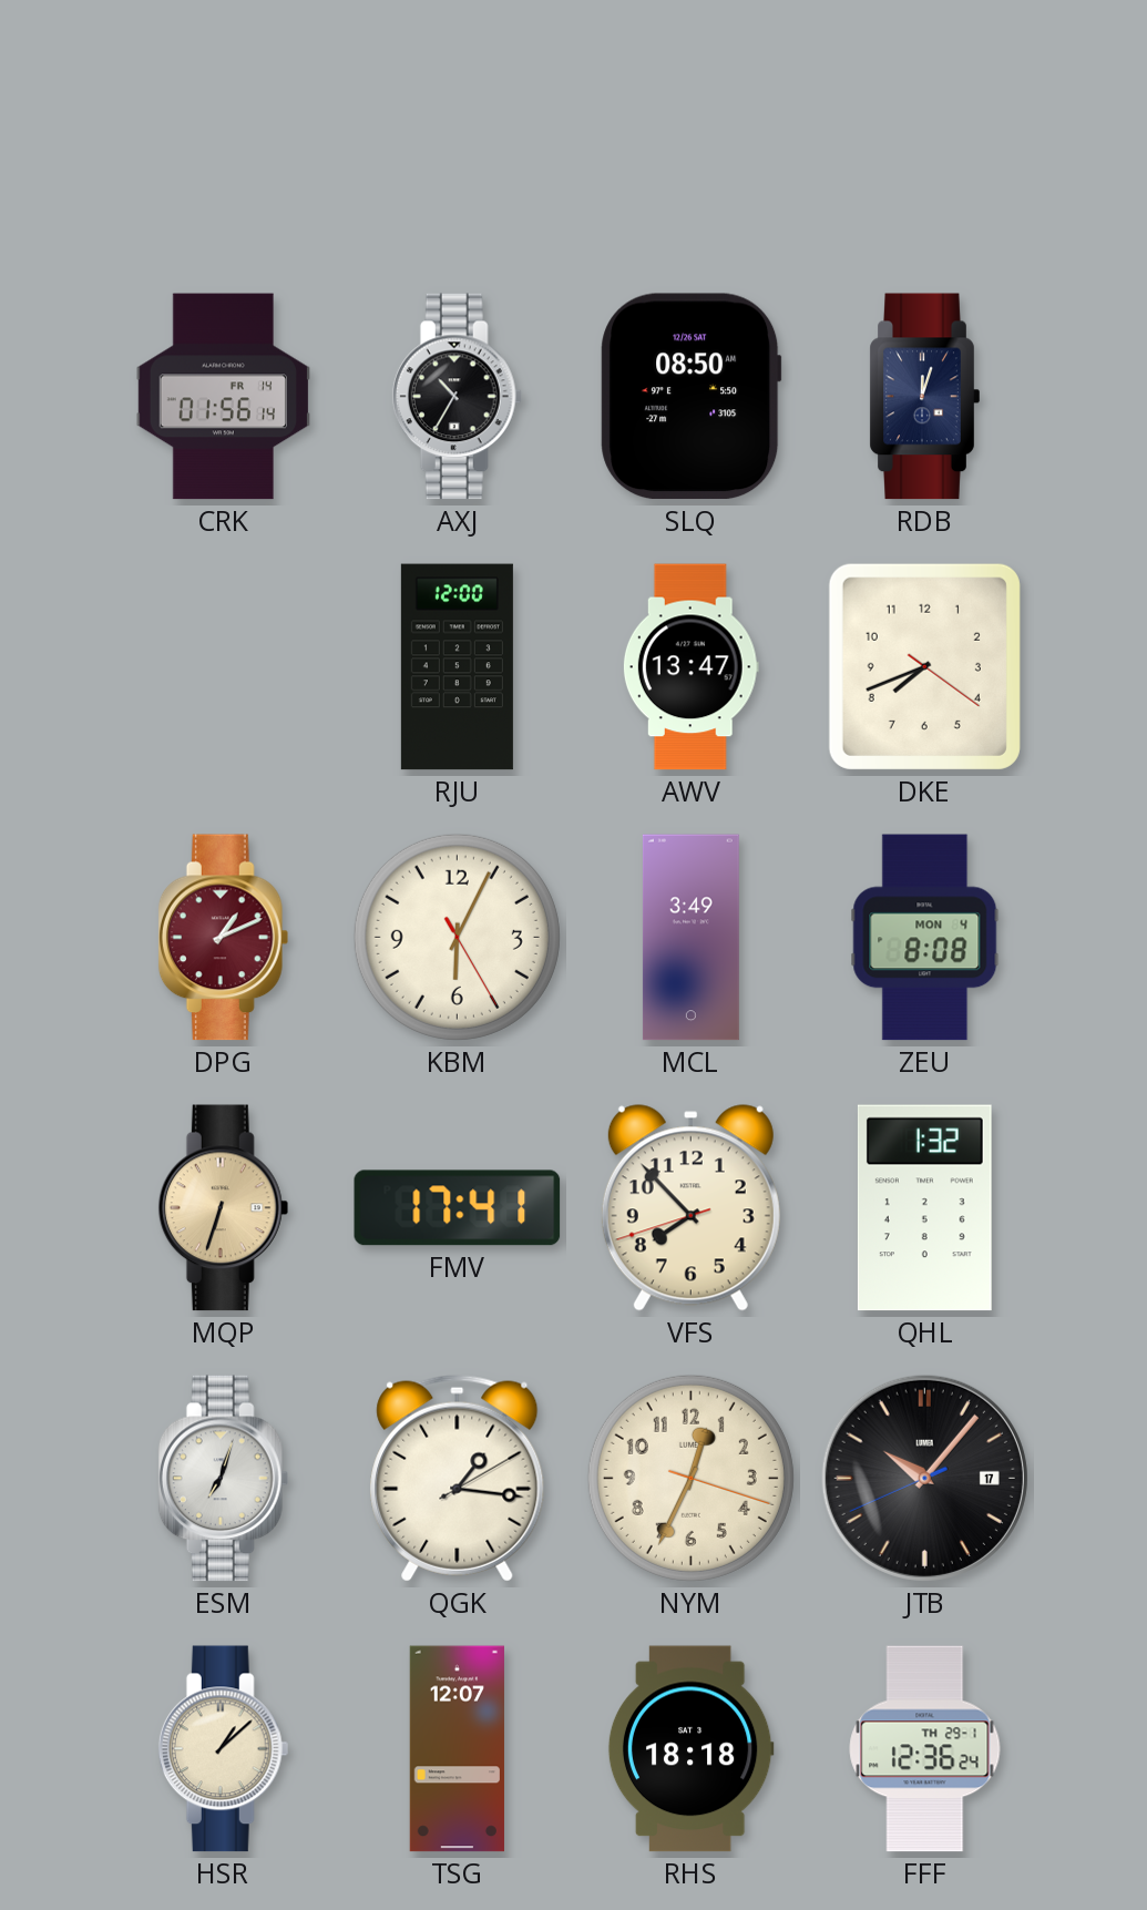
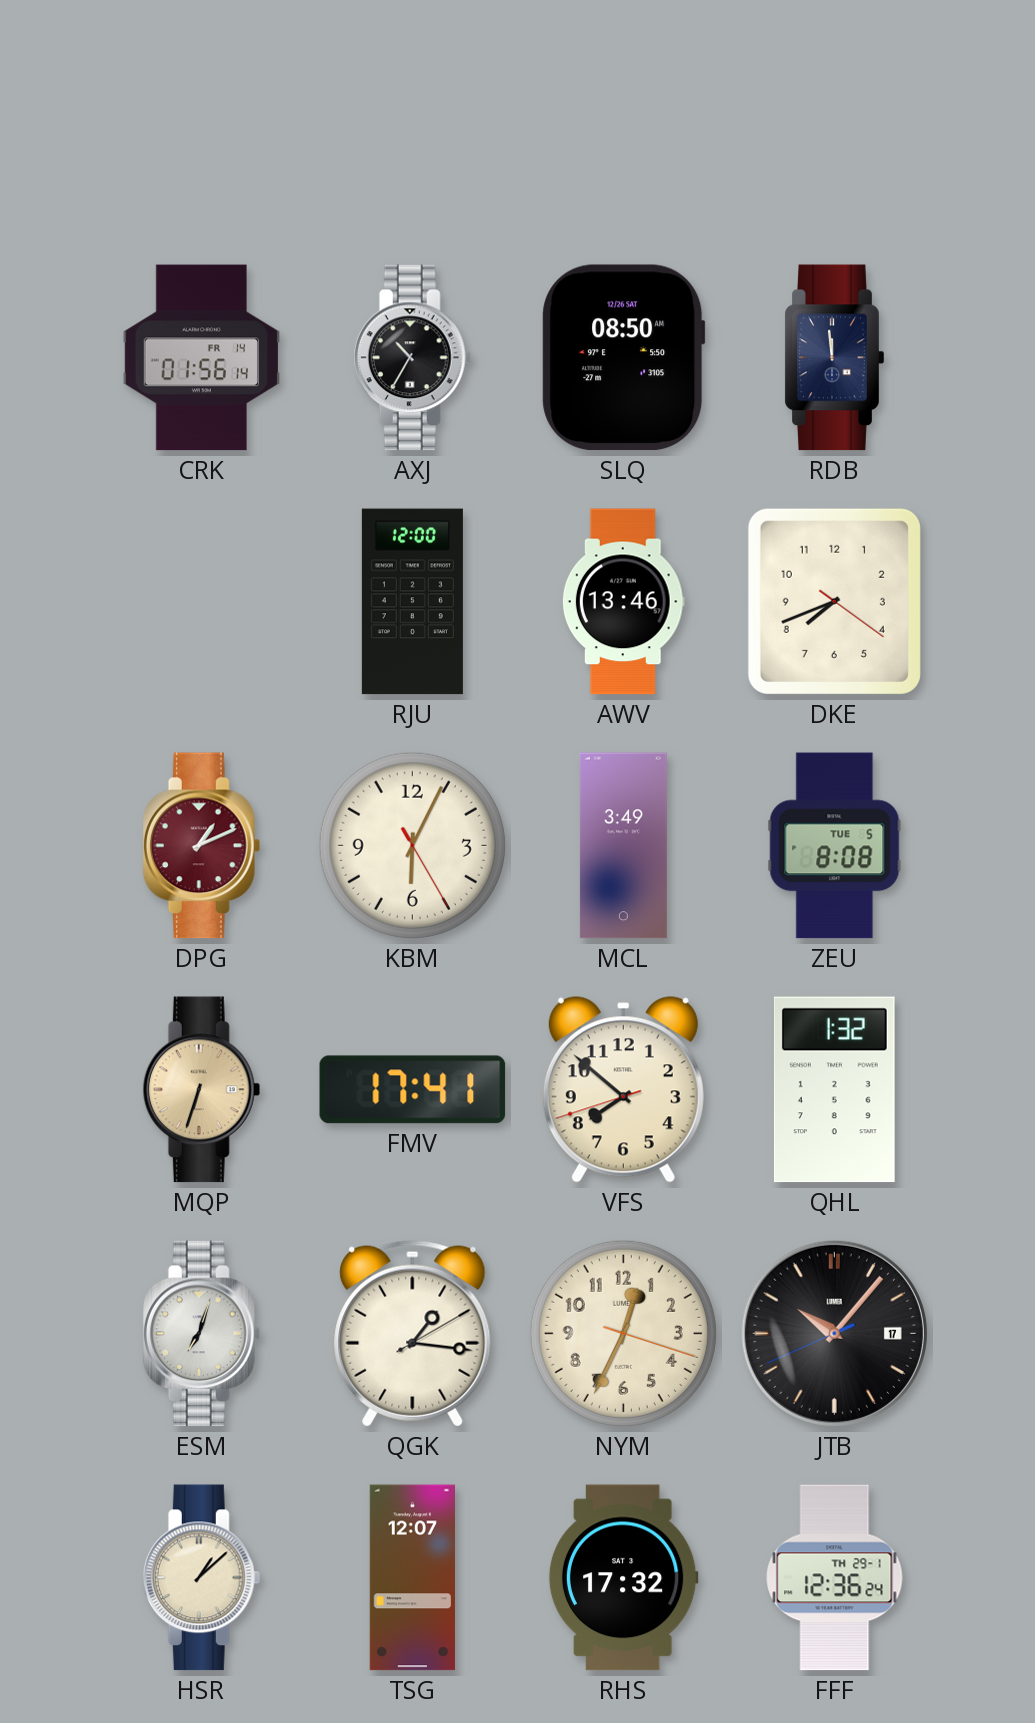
RDB: 12:03 -> 11:59 (834, 358)
AWV: 13:47 -> 13:46 (623, 602)
ZEU date: MON 4 -> TUE 5 (835, 846)
VFS: 7:52 -> 7:51 (623, 1090)
RHS: 18:18 -> 17:32 (623, 1578)
